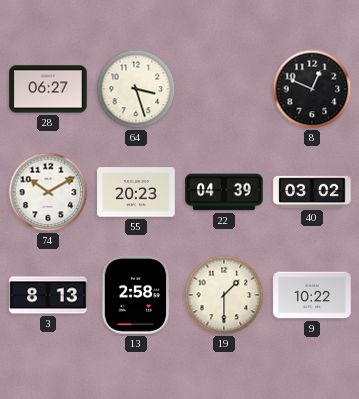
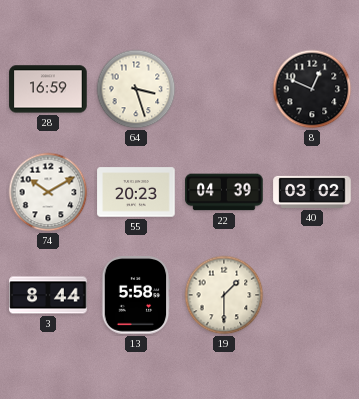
28: 06:27 -> 16:59 (48, 89)
3: 8:13 -> 8:44 (48, 295)
13: 2:58 -> 5:58 (136, 295)
9: 10:22 -> none (312, 295)
